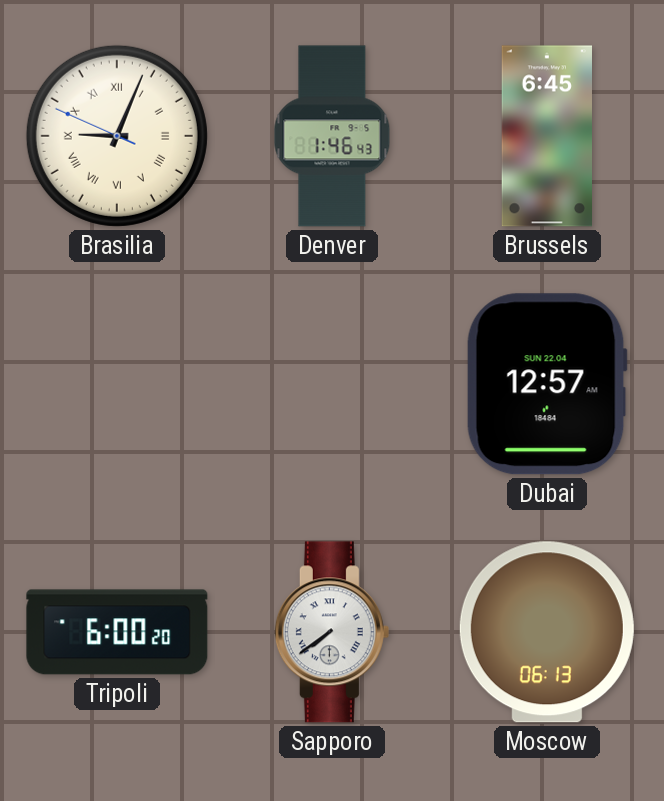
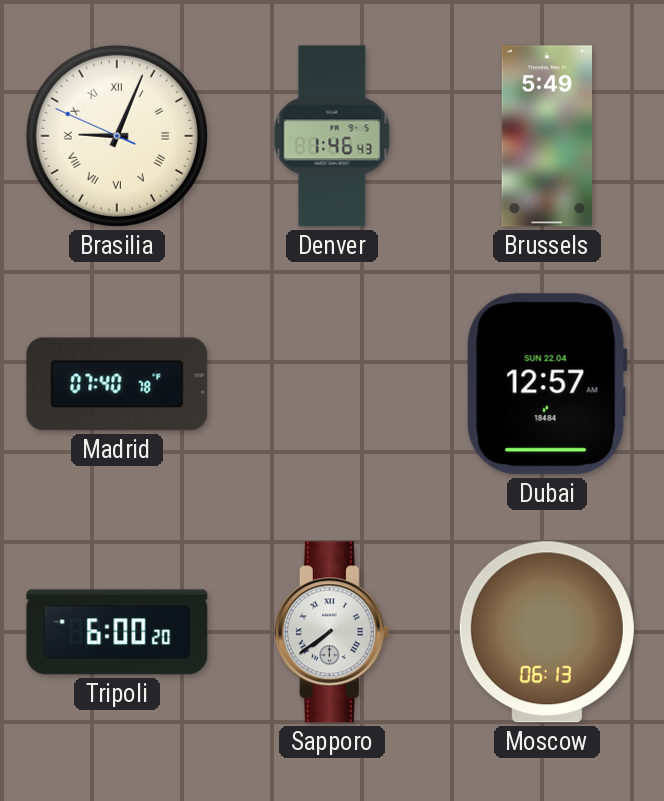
Brussels: 6:45 -> 5:49 (546, 136)
Madrid: none -> 07:40 (117, 384)
